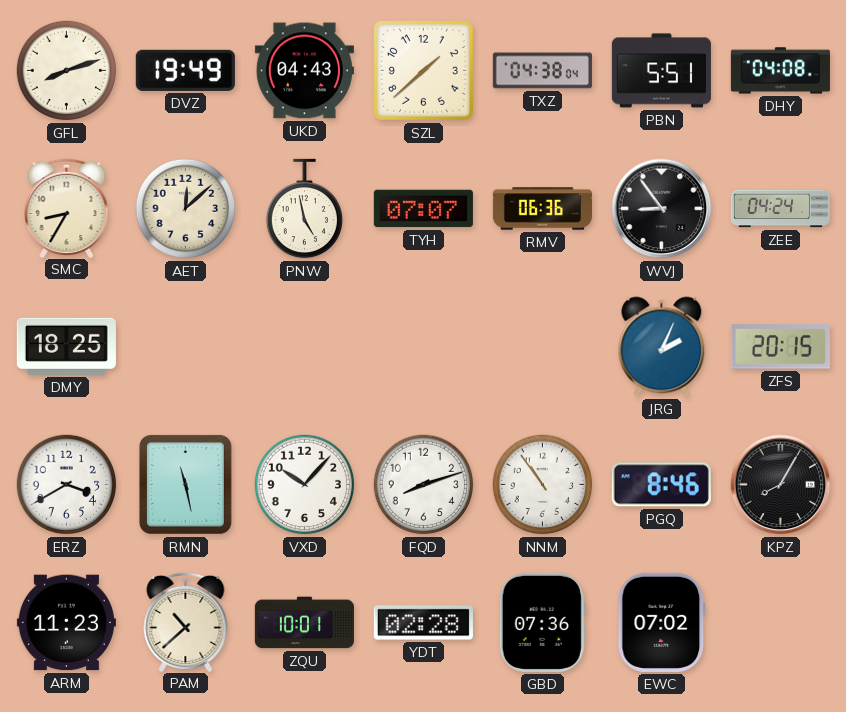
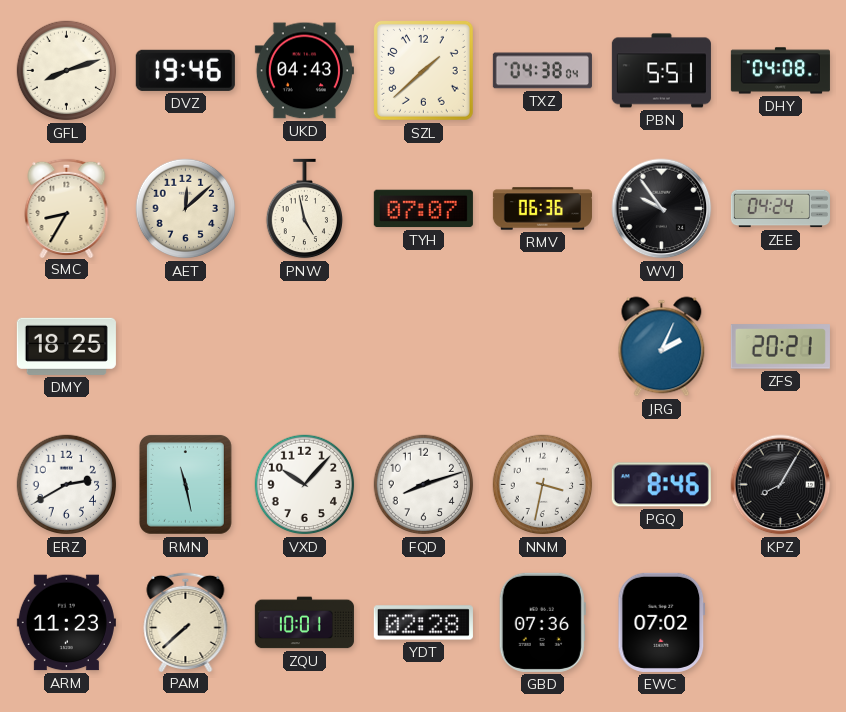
DVZ: 19:49 -> 19:46 (185, 70)
WVJ: 8:54 -> 9:54 (662, 209)
ZFS: 20:15 -> 20:21 (780, 347)
ERZ: 3:40 -> 2:40 (67, 485)
NNM: 10:54 -> 3:32 (543, 485)
PAM: 10:38 -> 7:38 (186, 621)
